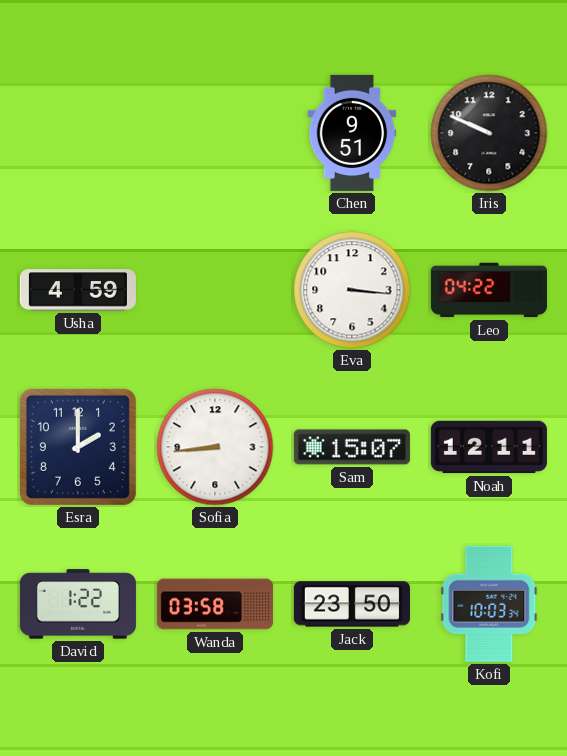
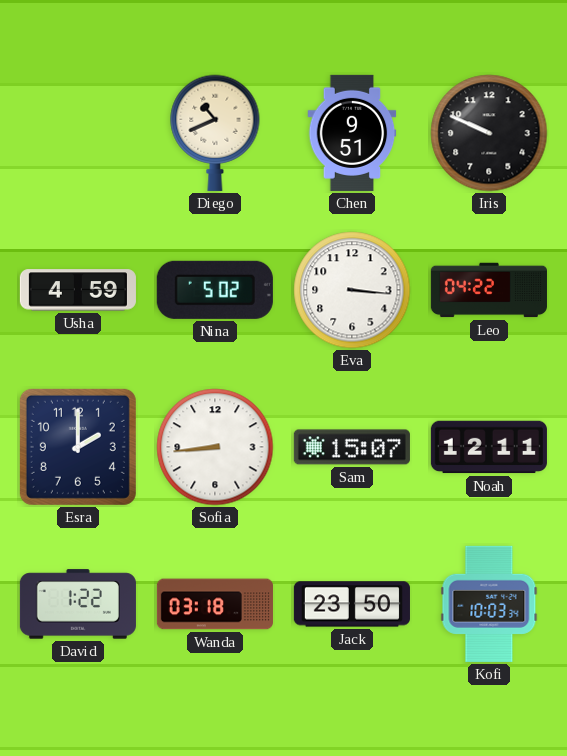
Diego: none -> 10:41 (215, 133)
Nina: none -> 5:02 (215, 290)
Wanda: 03:58 -> 03:18 (215, 604)
